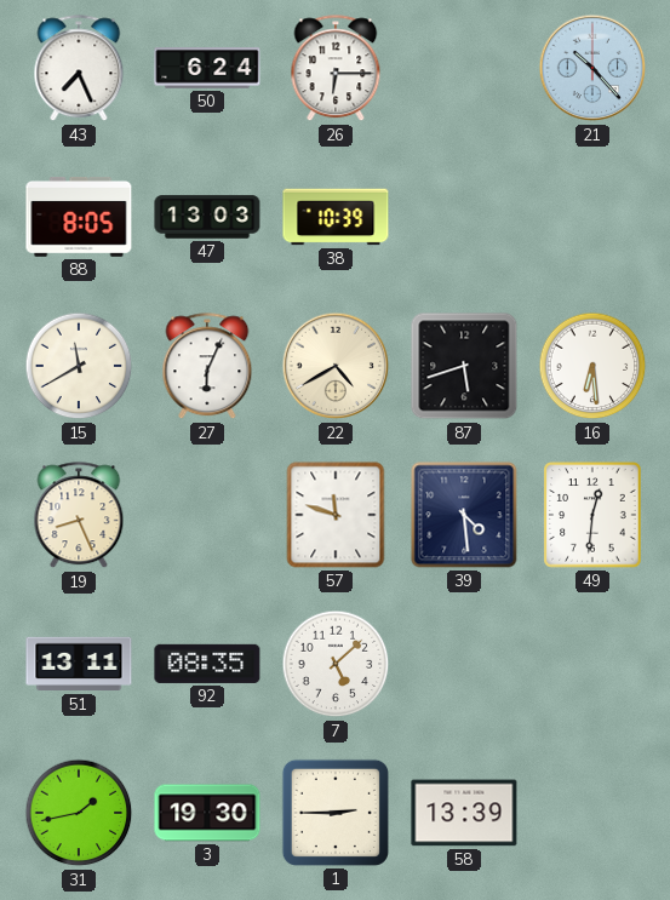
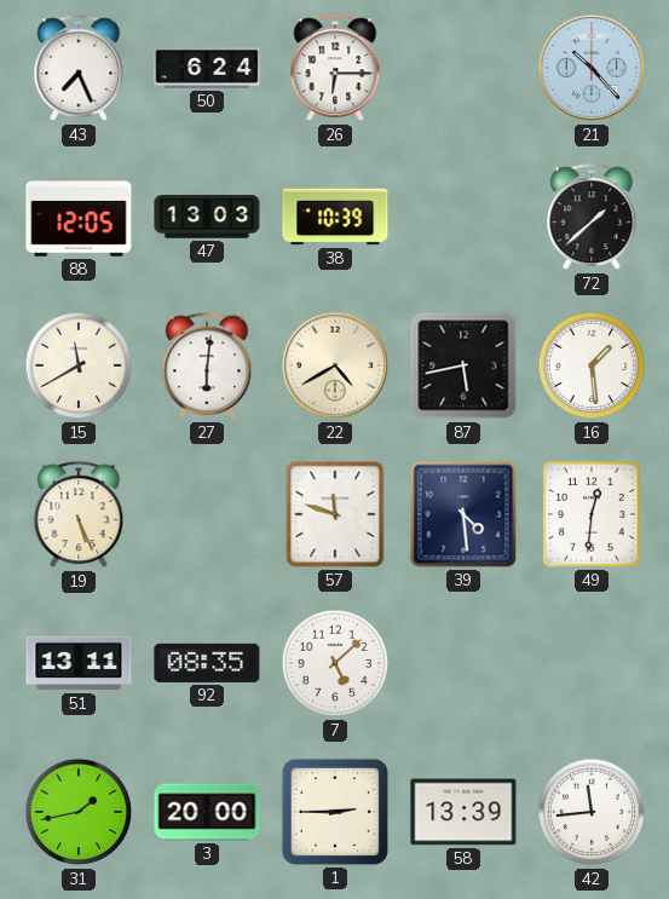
88: 8:05 -> 12:05 (79, 217)
72: none -> 1:38 (592, 218)
27: 6:04 -> 6:01 (207, 367)
87: 5:42 -> 5:43 (463, 365)
16: 6:29 -> 1:29 (592, 365)
19: 8:26 -> 5:26 (79, 515)
3: 19:30 -> 20:00 (207, 812)
42: none -> 11:44 (592, 812)
